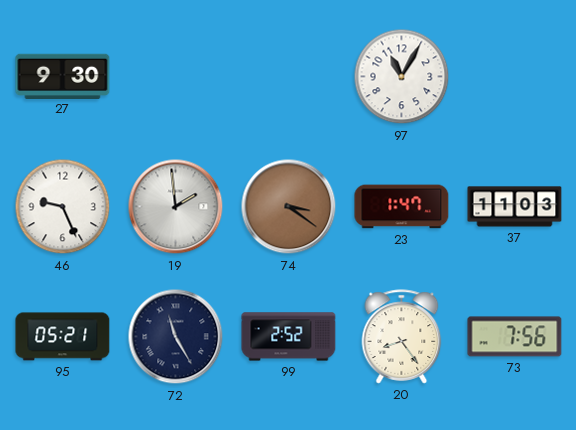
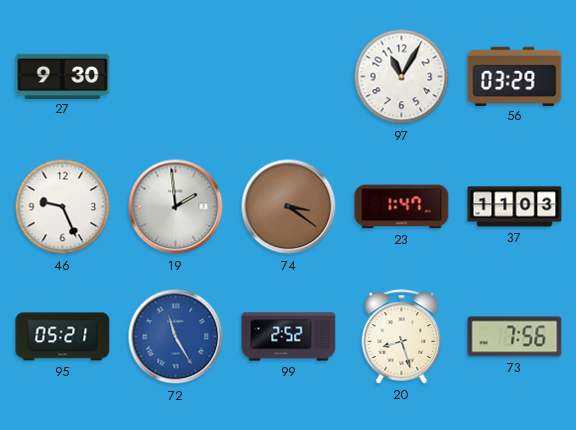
56: none -> 03:29 (515, 76)
72 dial: navy -> blue (176, 337)
20: 8:24 -> 8:27 (402, 337)
